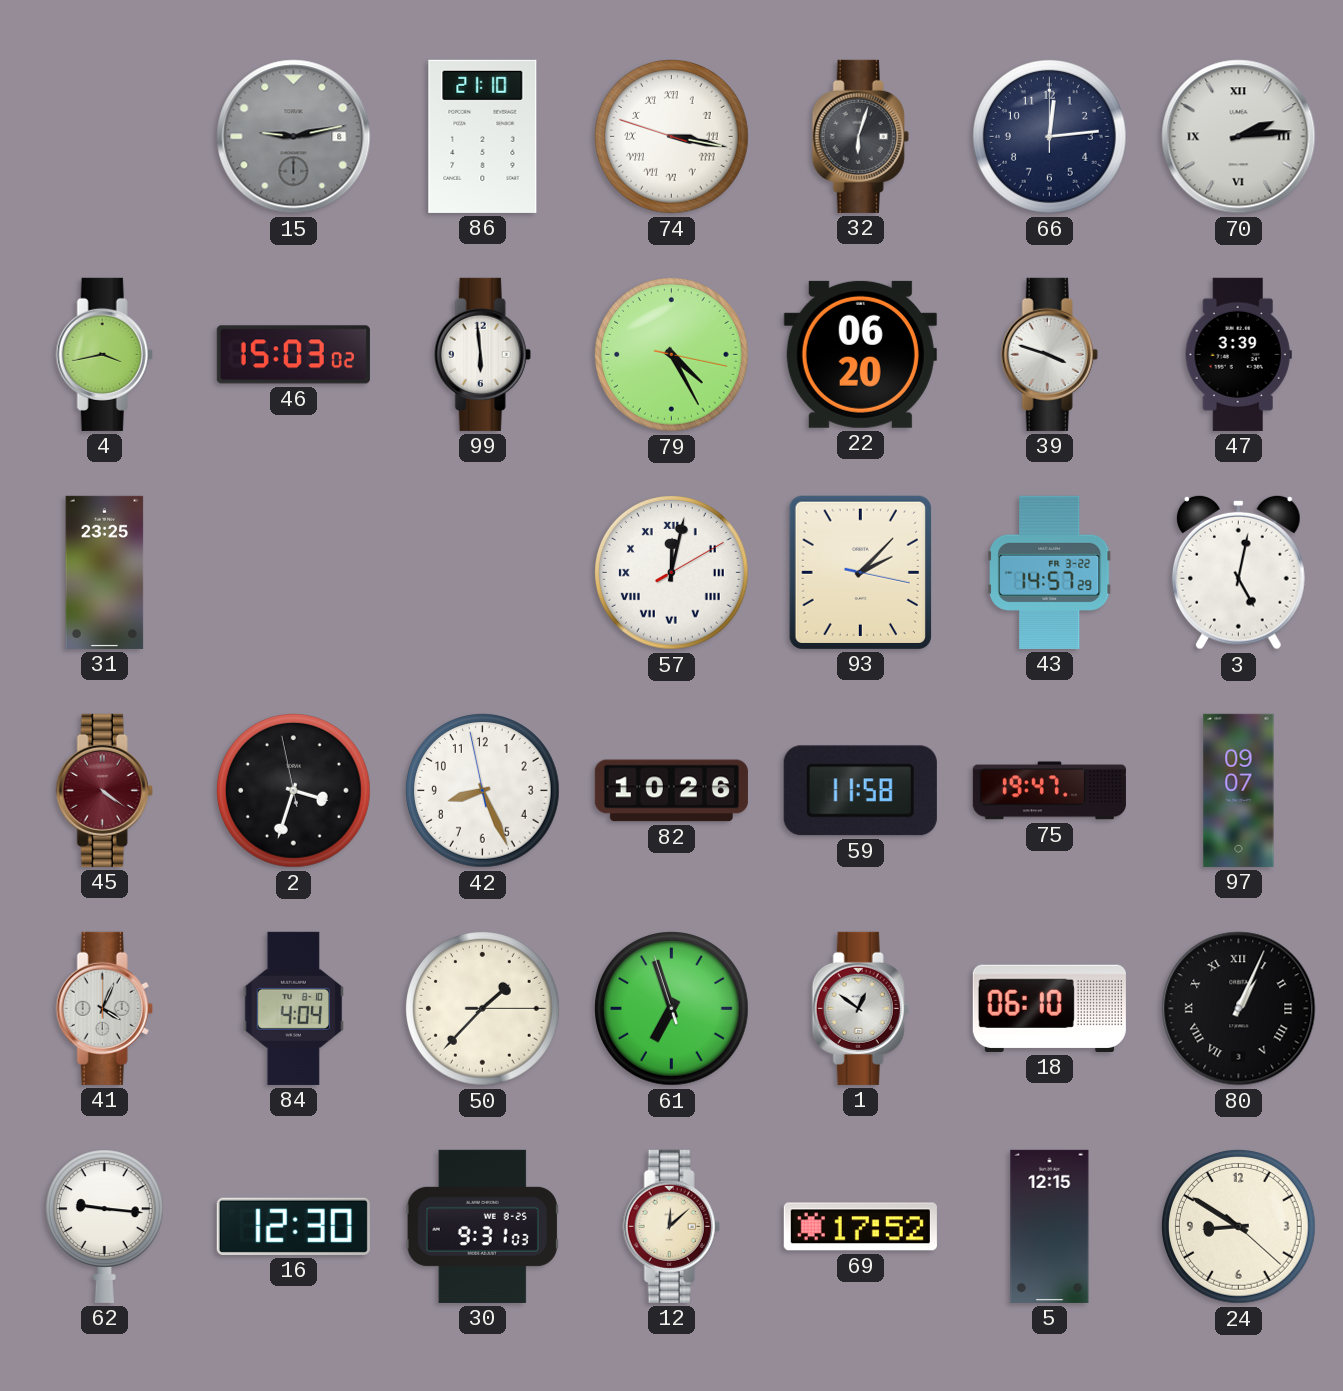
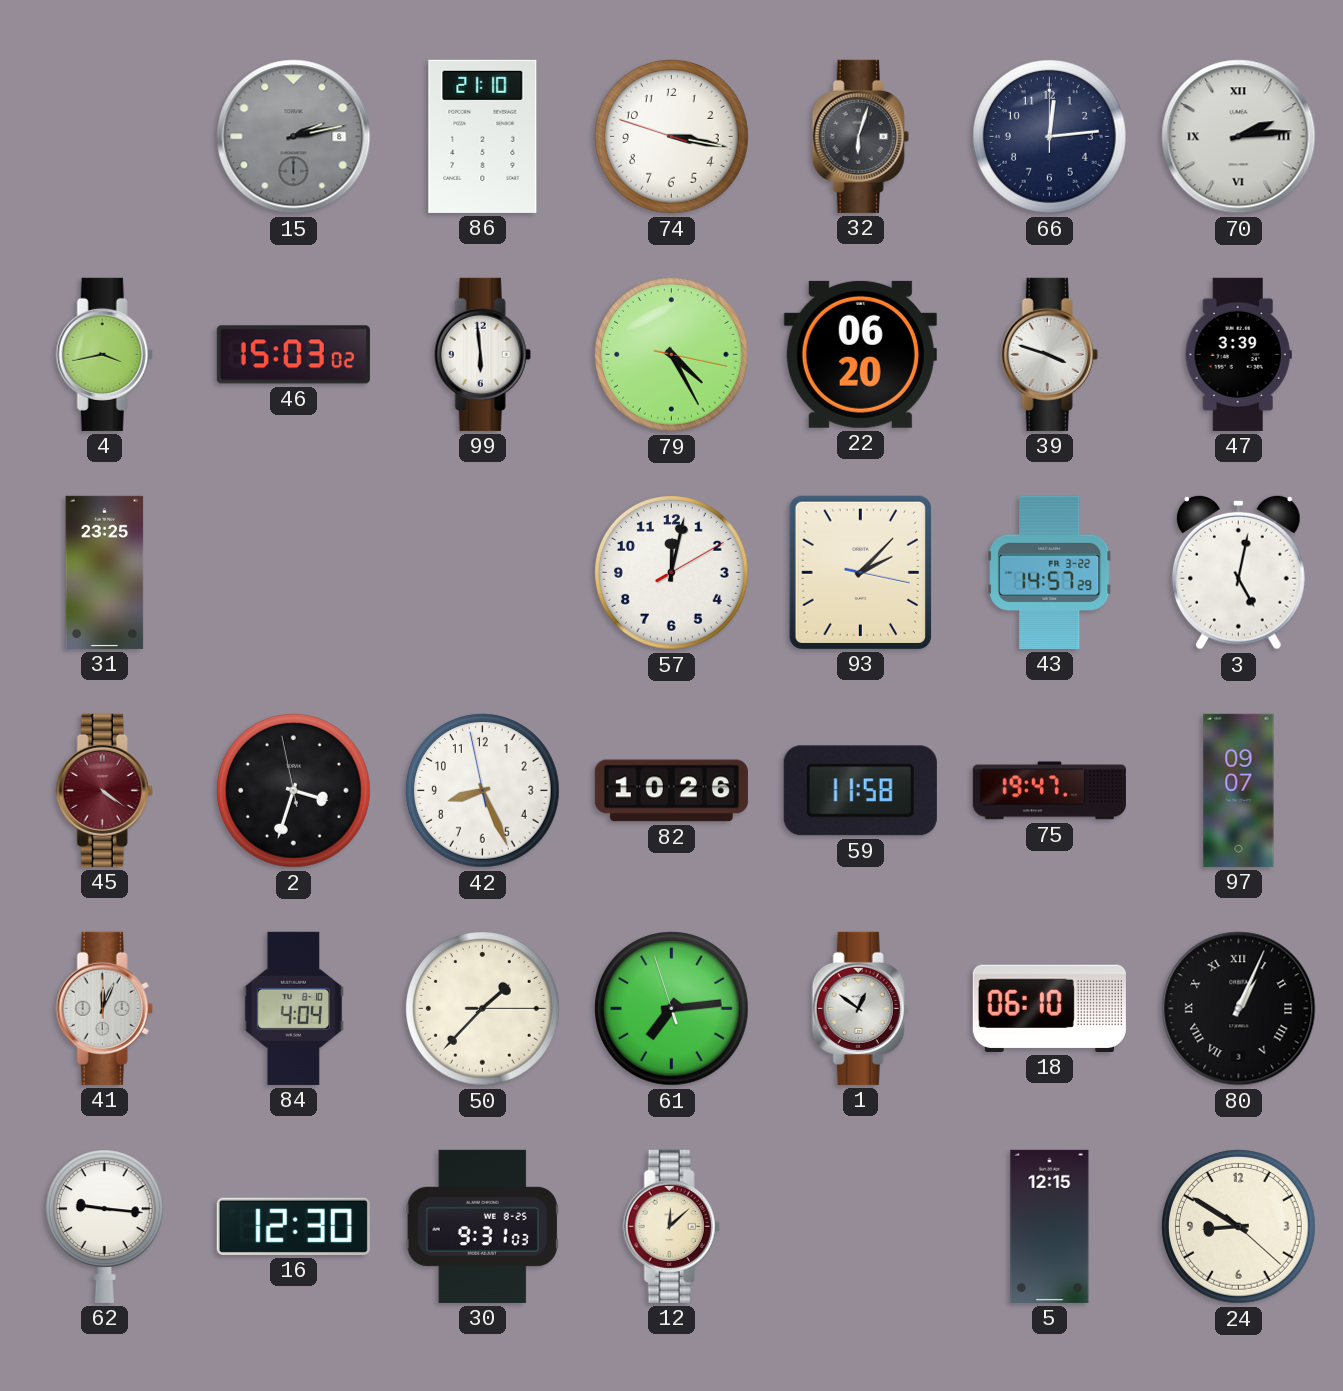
15: 9:13 -> 2:13 (294, 137)
74 numerals: Roman -> Arabic (672, 137)
57 numerals: Roman -> Arabic (672, 573)
41: 4:04 -> 12:04 (104, 1008)
61: 6:56 -> 7:13 (672, 1009)
69: 17:52 -> none (860, 1227)
